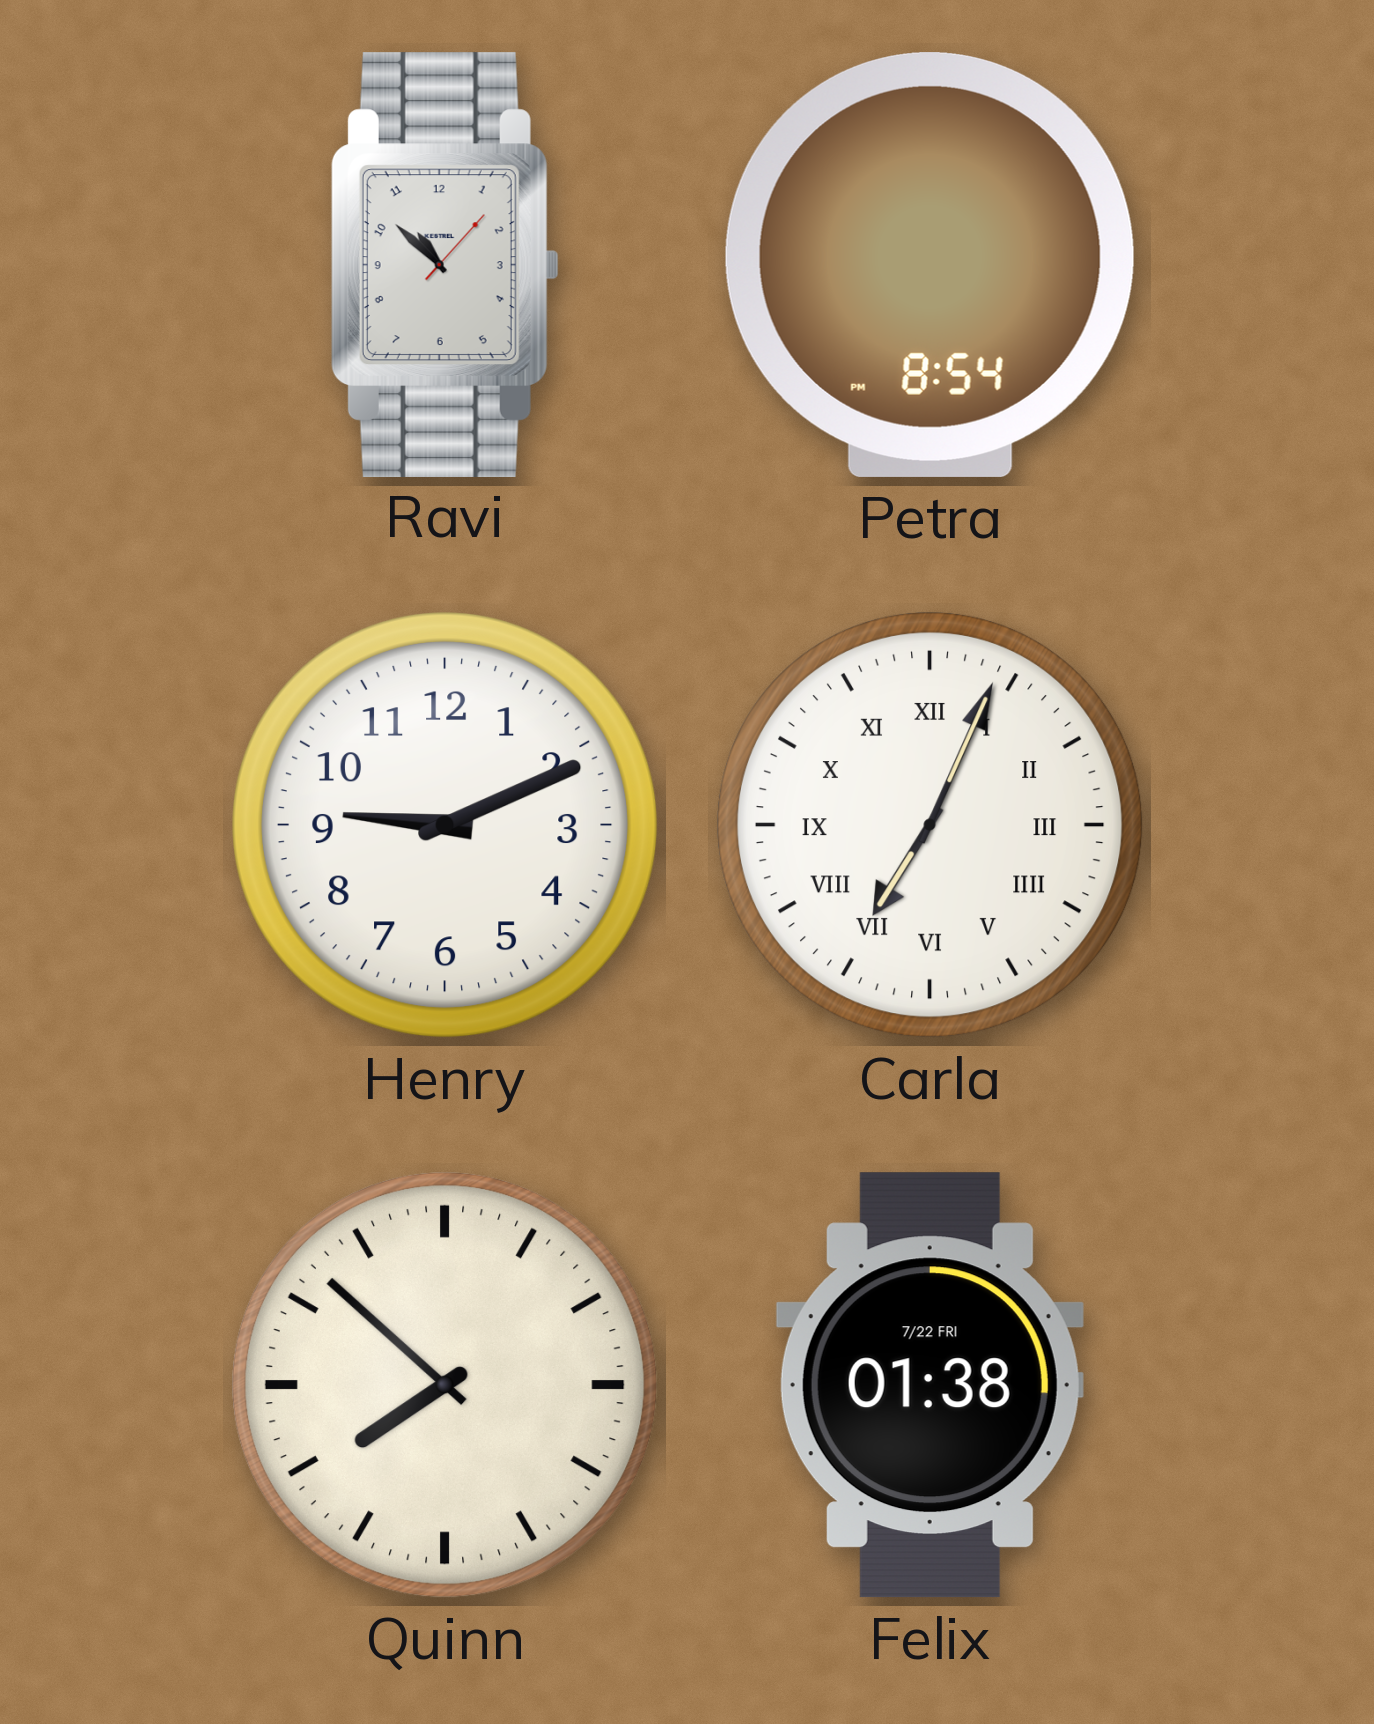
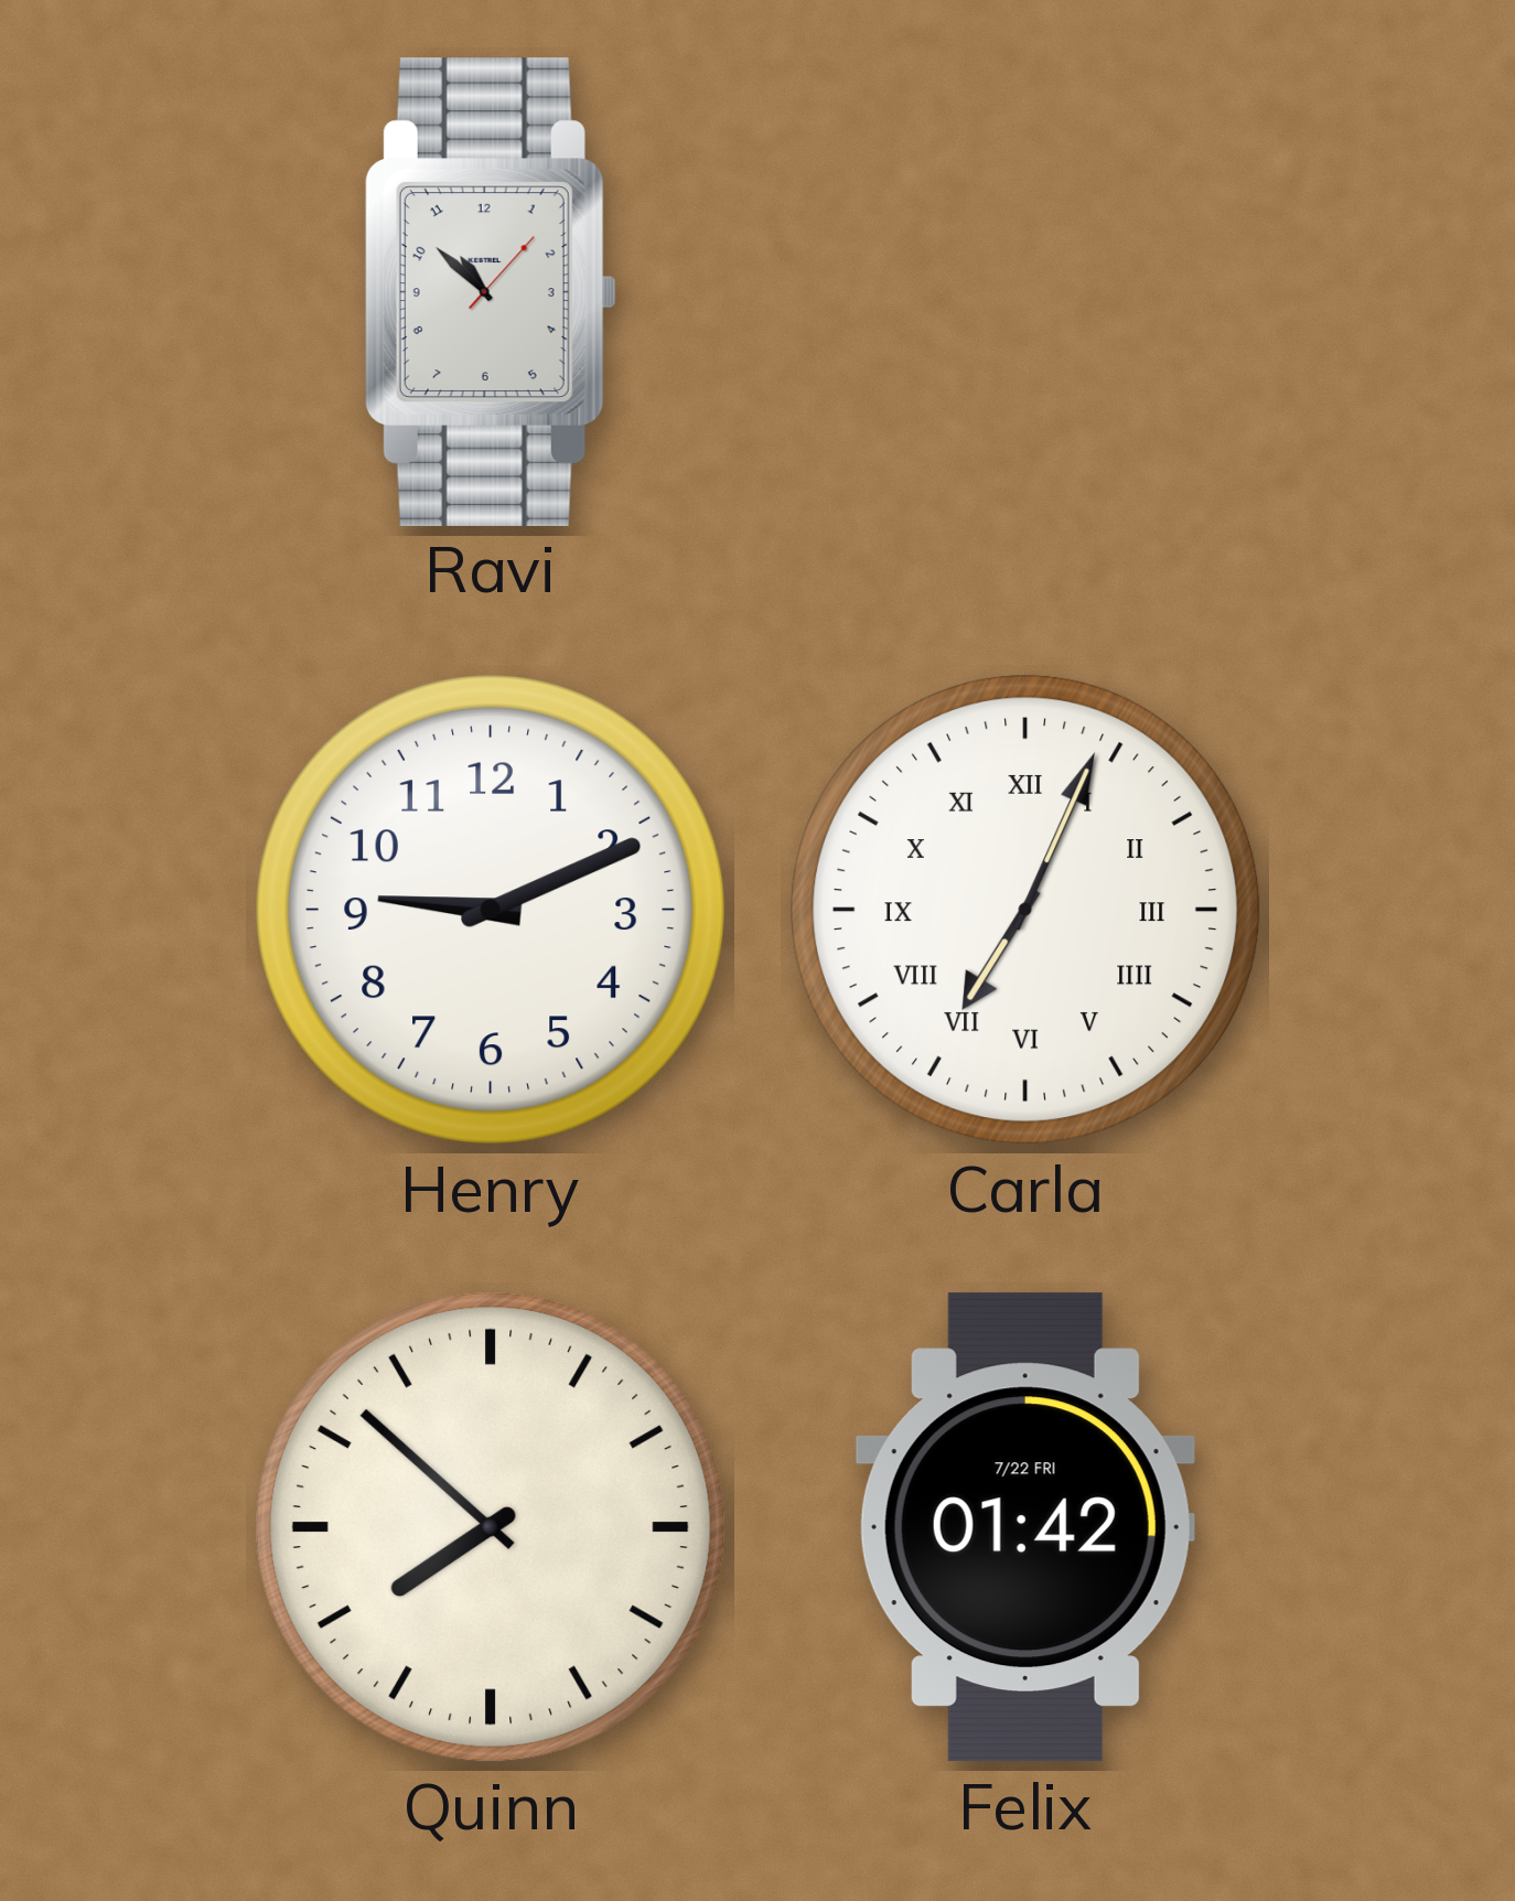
Petra: 8:54 -> none (930, 265)
Felix: 01:38 -> 01:42 (1025, 1527)
